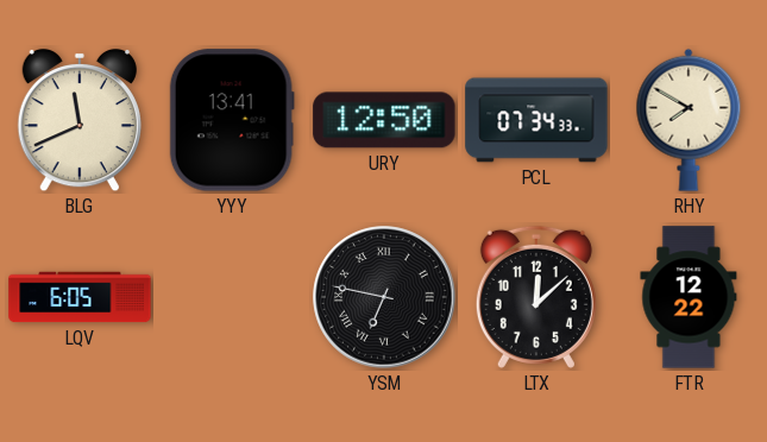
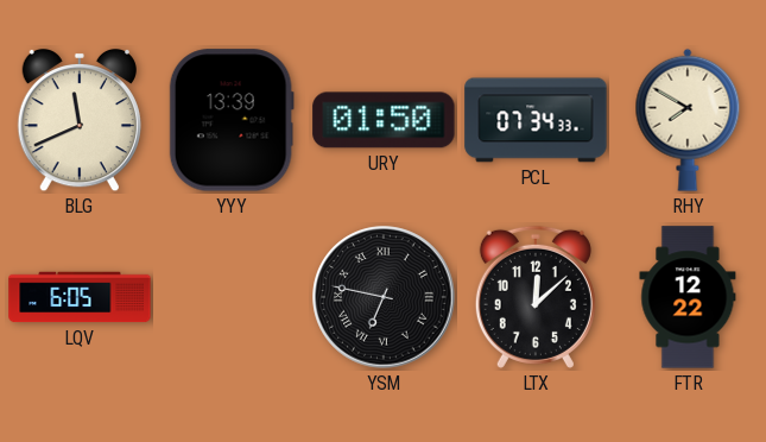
YYY: 13:41 -> 13:39 (232, 120)
URY: 12:50 -> 01:50 (384, 120)
